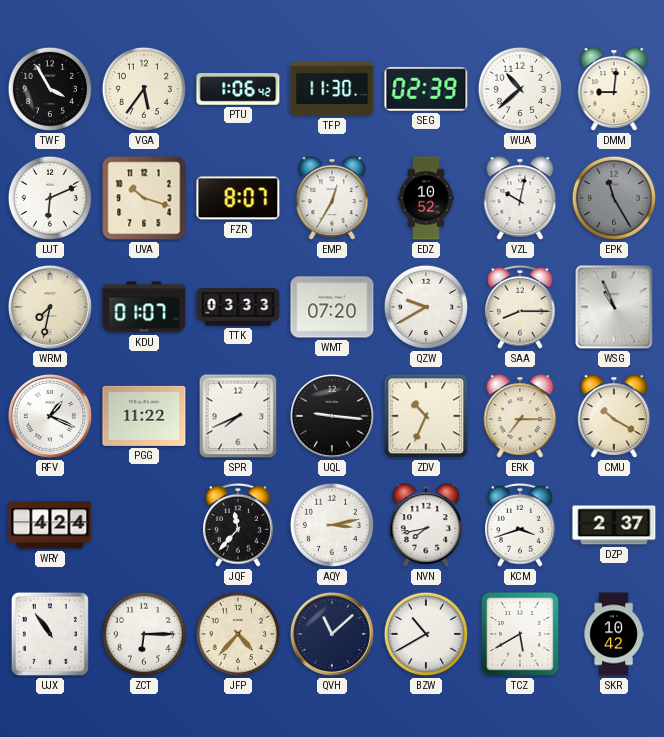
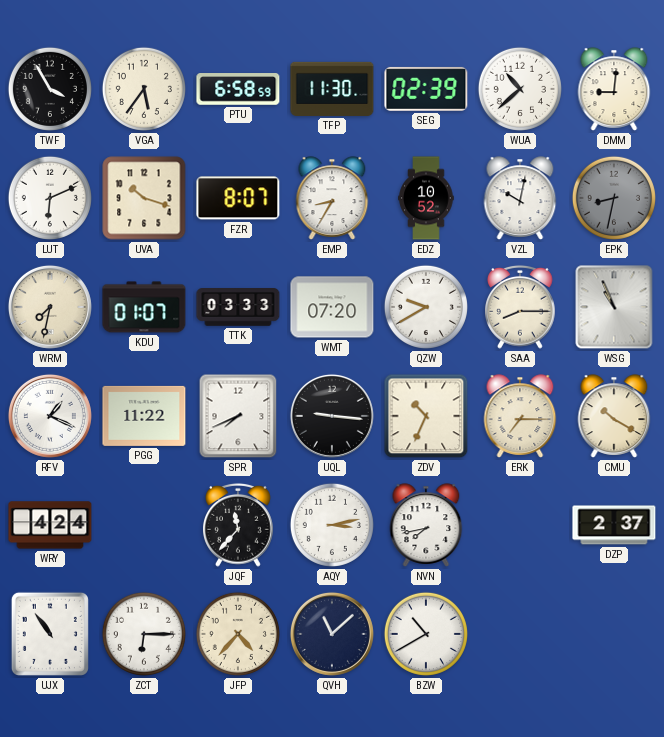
PTU: 1:06 -> 6:58 (238, 90)
EMP: 12:35 -> 8:35 (332, 198)
EPK: 11:25 -> 8:32 (614, 198)
KCM: 3:42 -> none (520, 525)
TCZ: 5:40 -> none (520, 634)
SKR: 10:42 -> none (614, 634)
